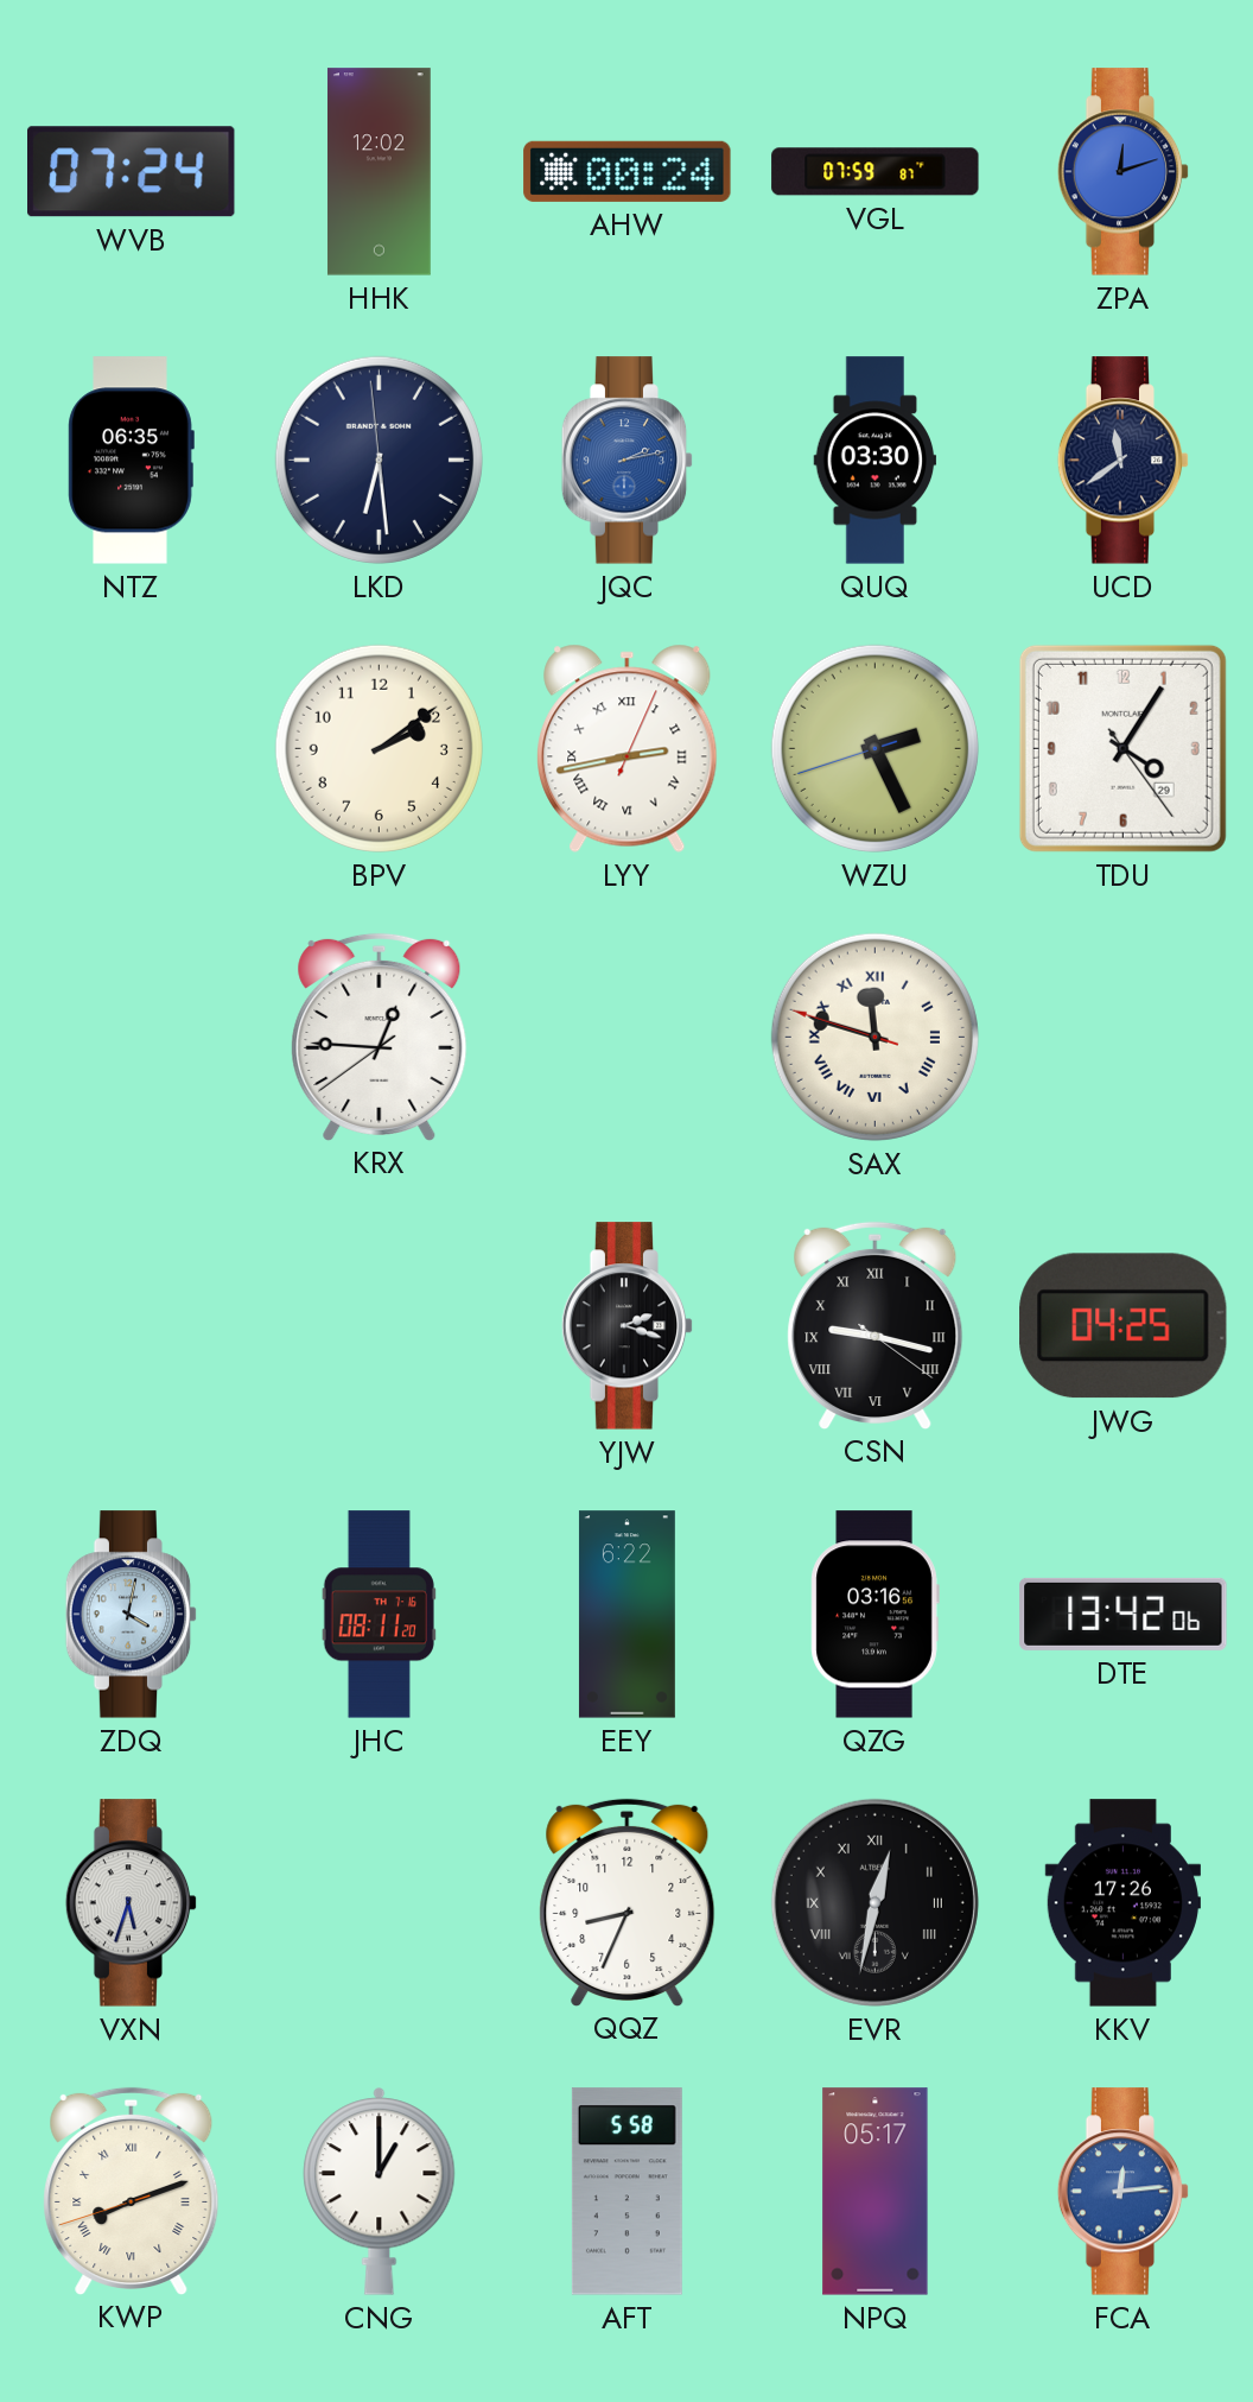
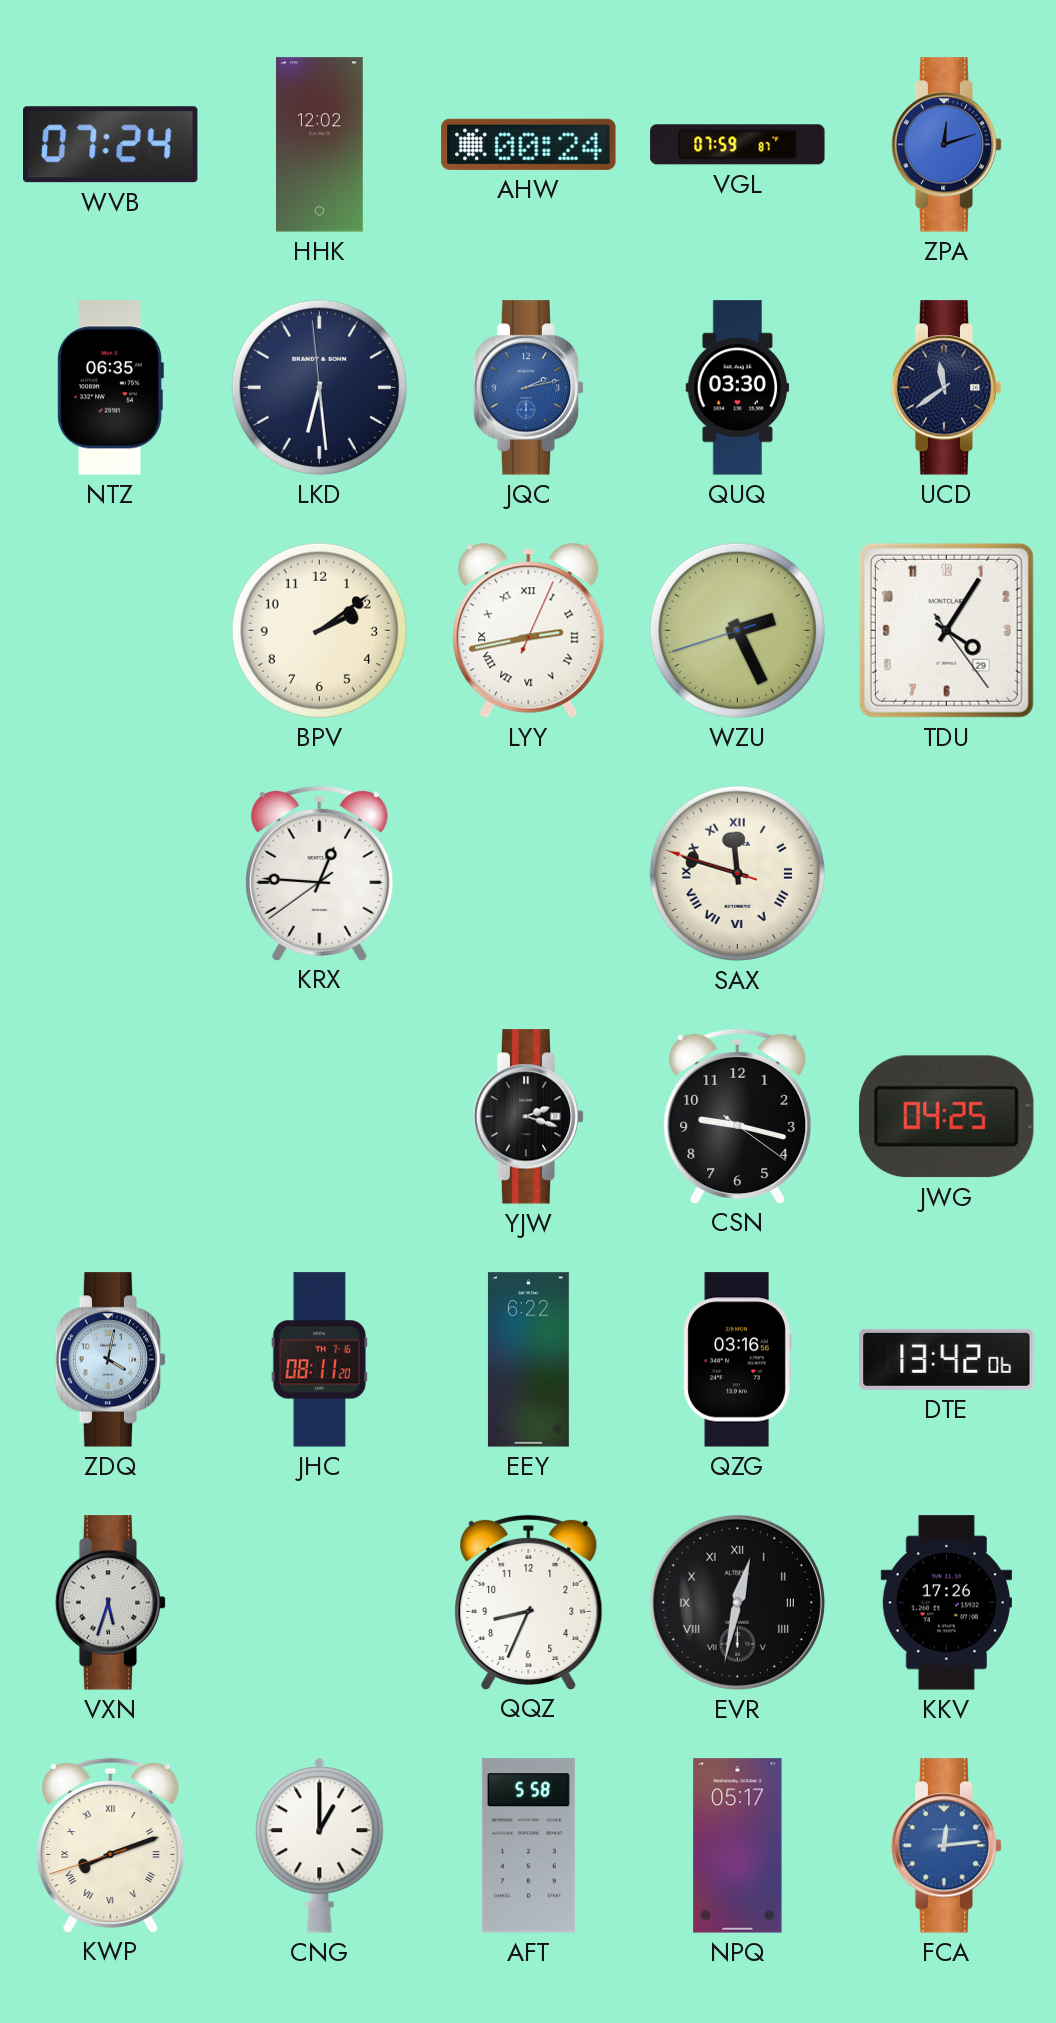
CSN numerals: Roman -> Arabic (738, 1116)
